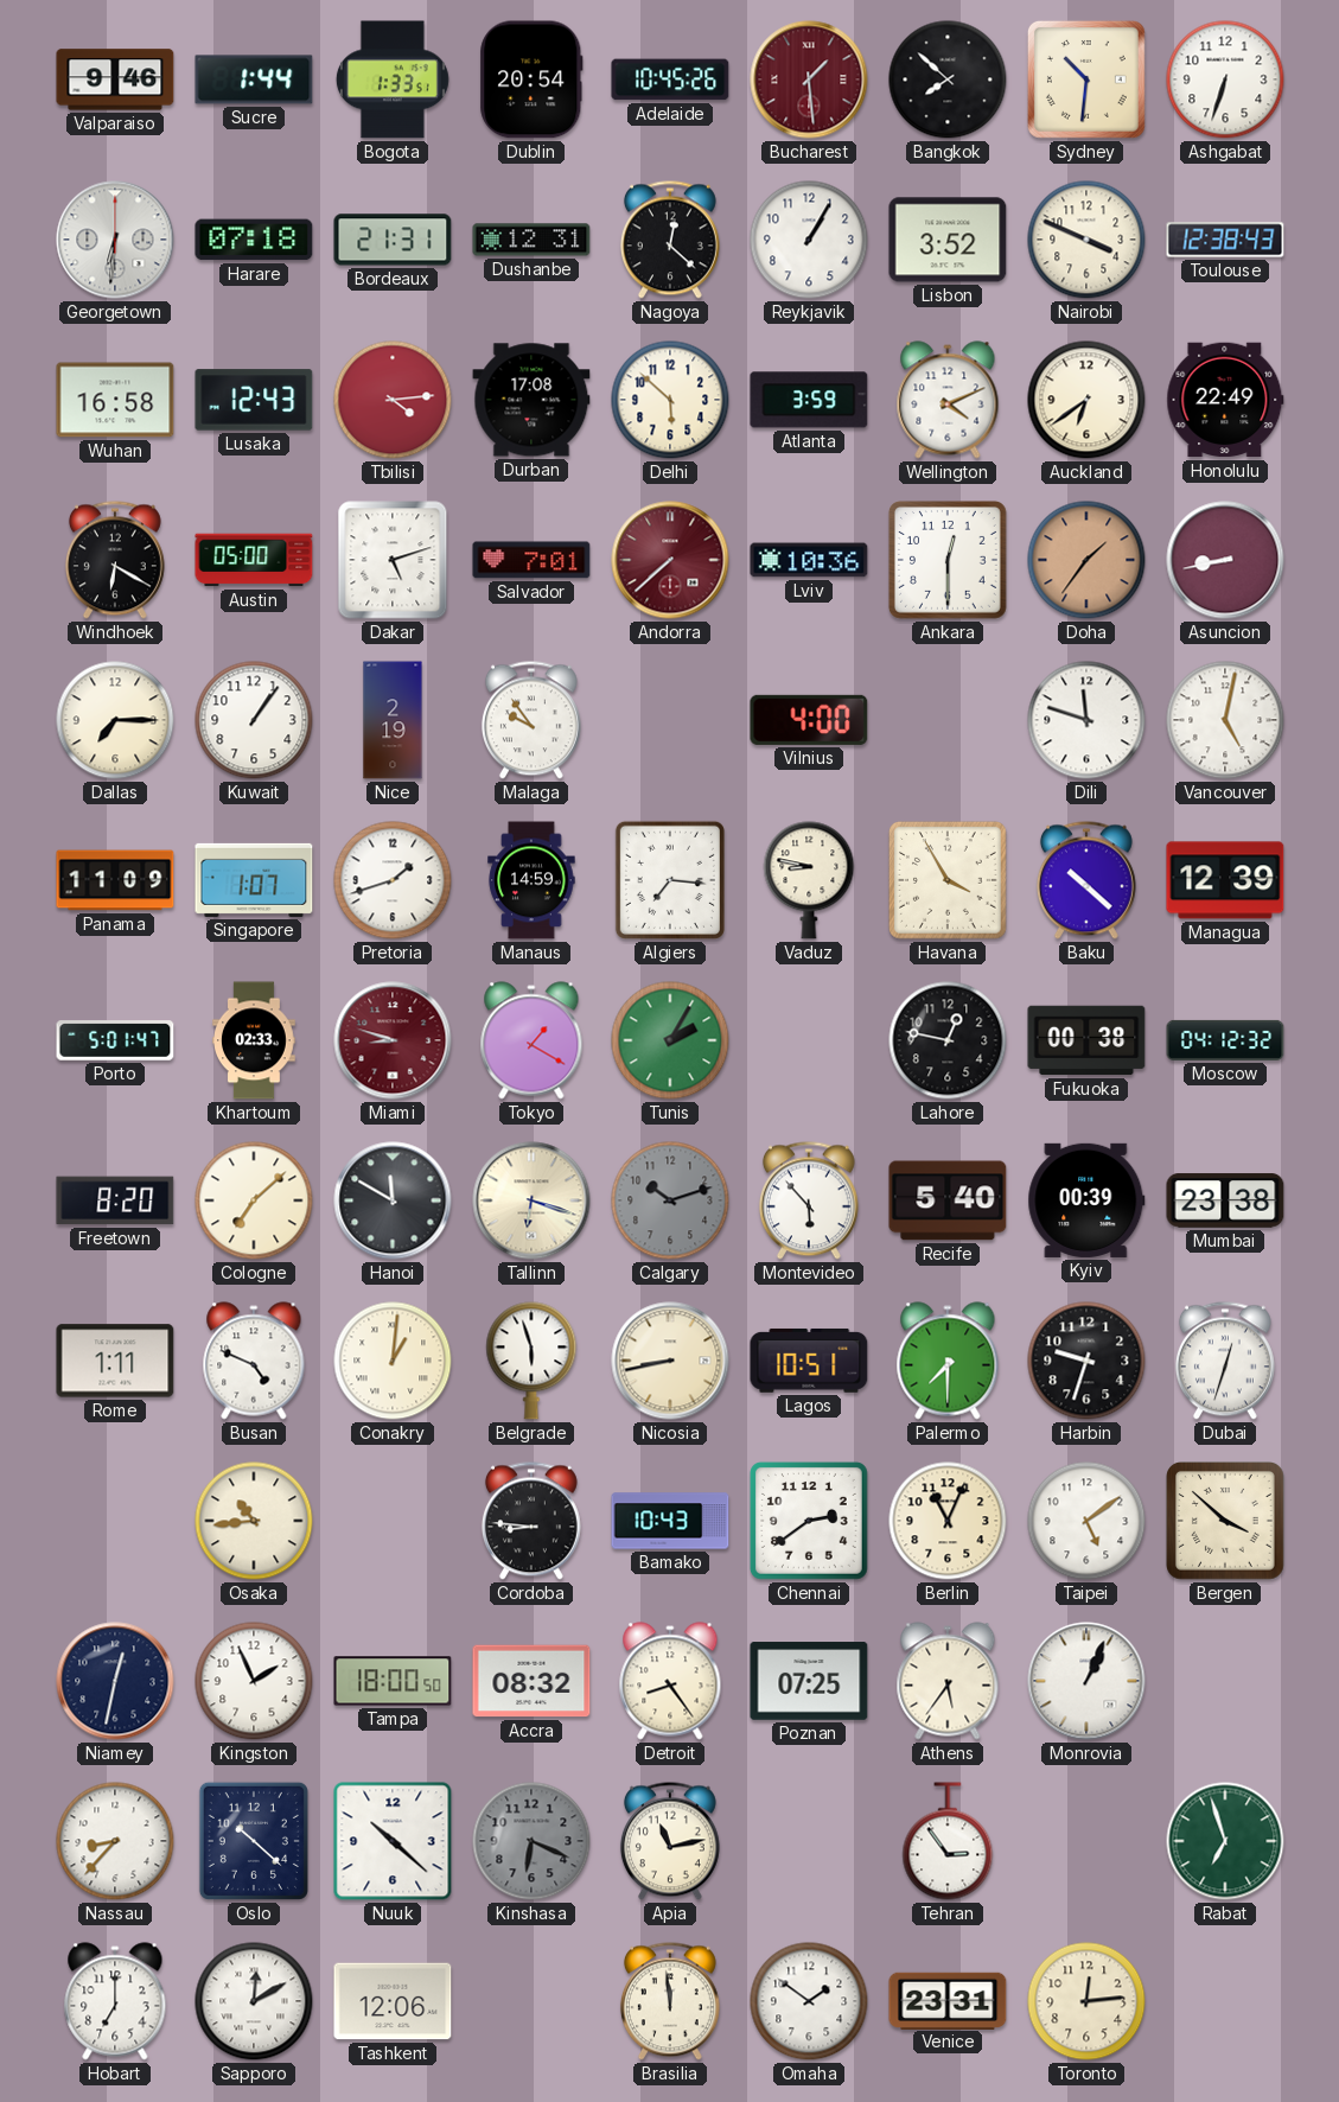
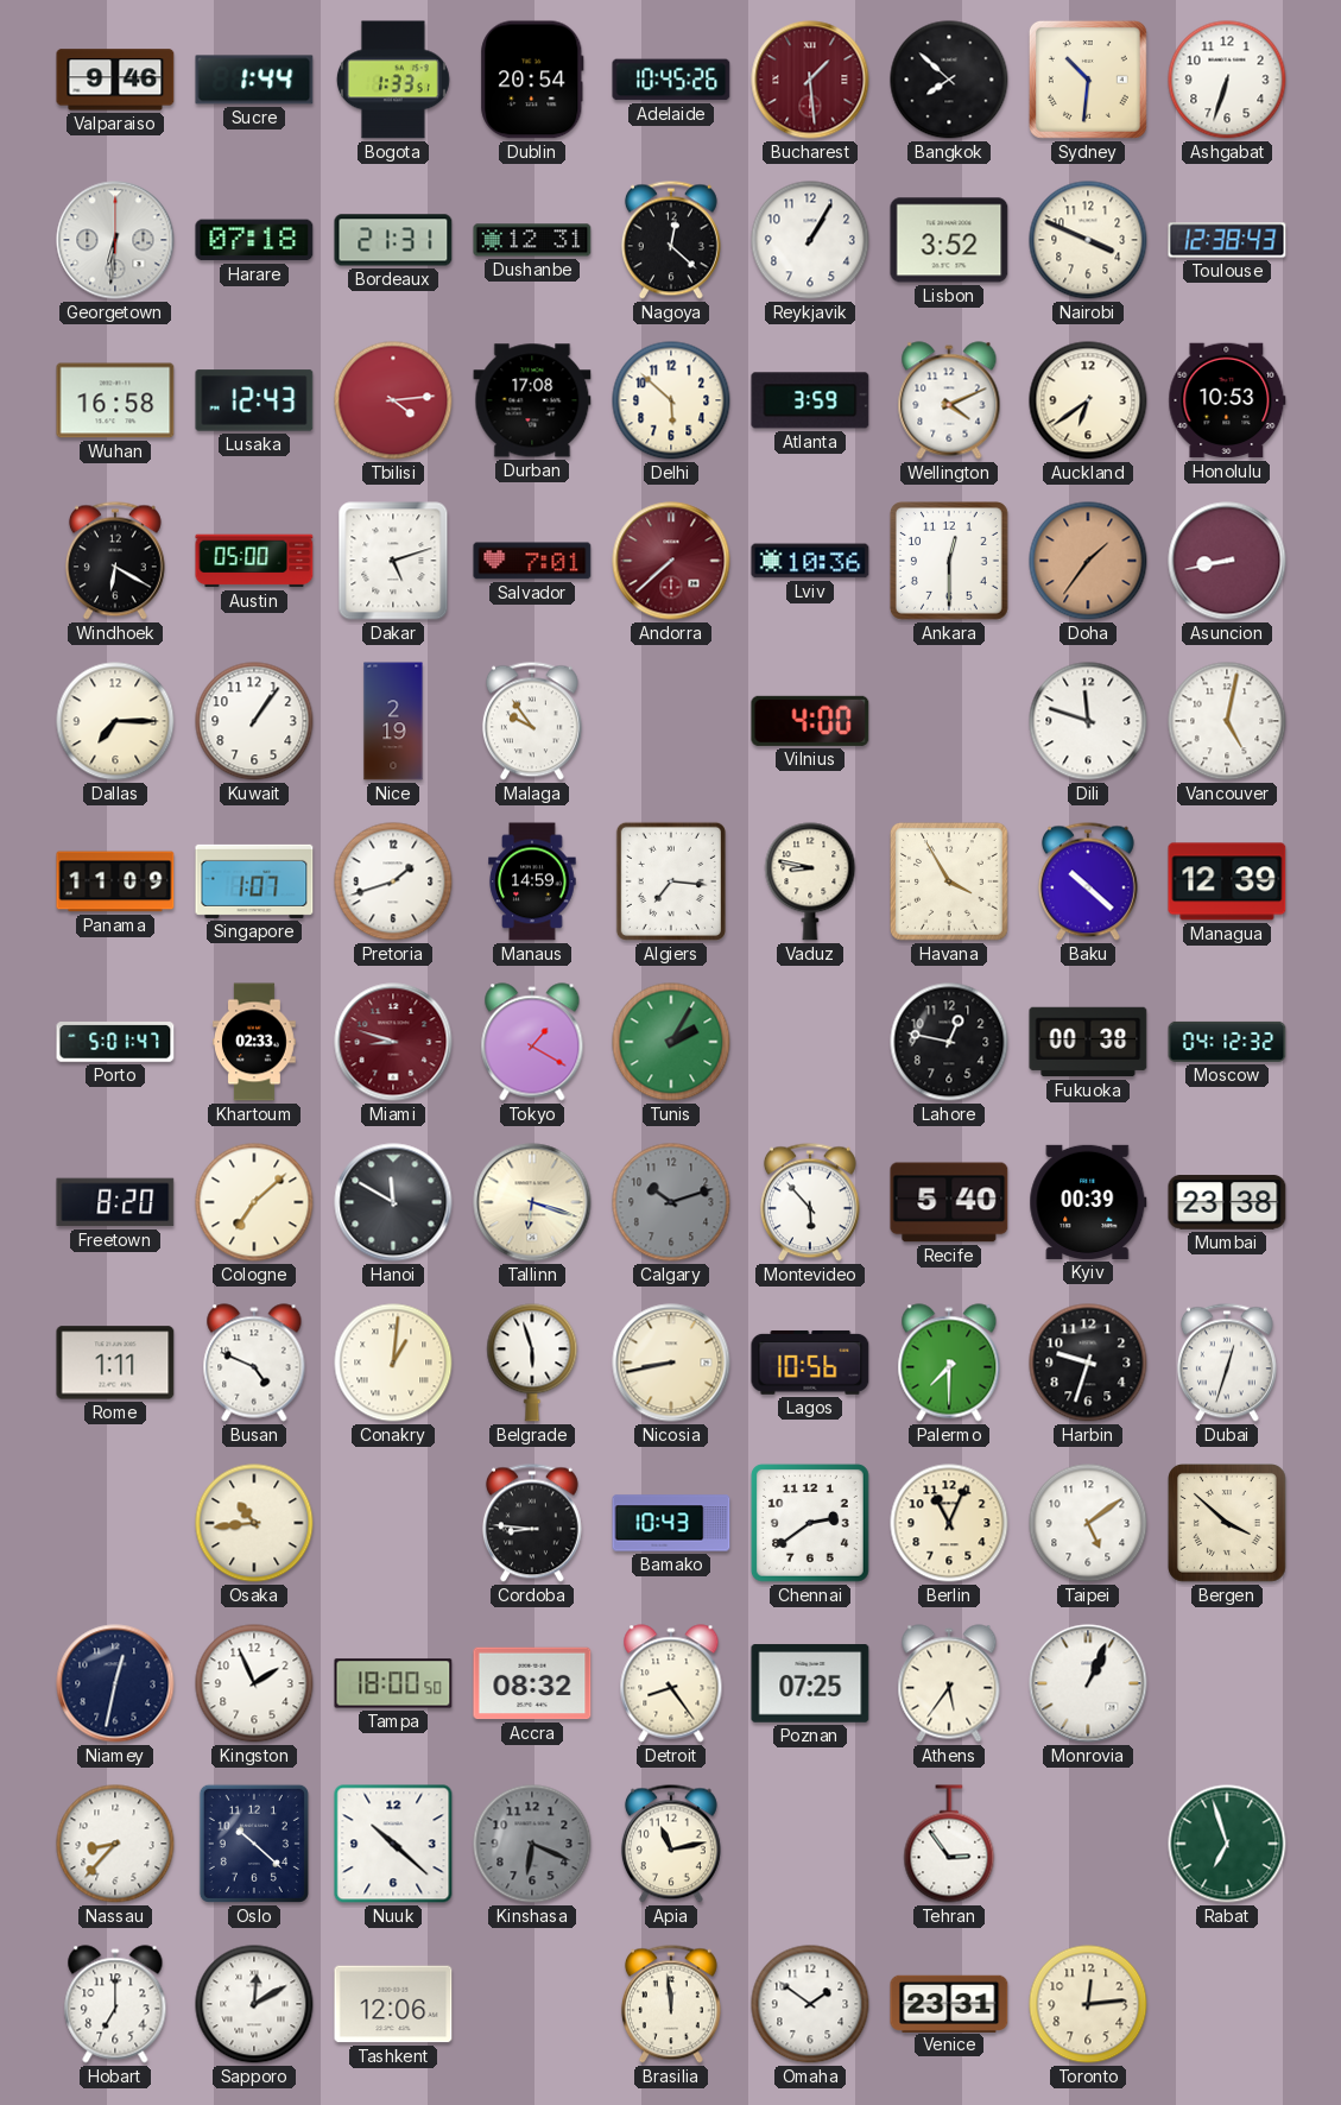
Honolulu: 22:49 -> 10:53 (1227, 400)
Lagos: 10:51 -> 10:56 (810, 1363)
